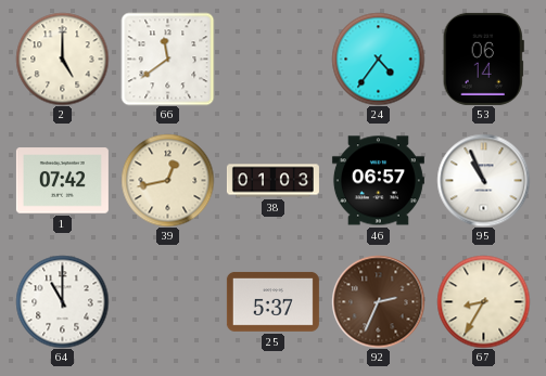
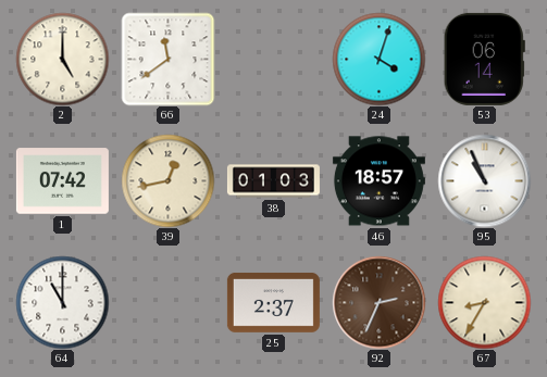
24: 4:36 -> 4:03 (378, 59)
46: 06:57 -> 18:57 (378, 181)
25: 5:37 -> 2:37 (273, 302)
